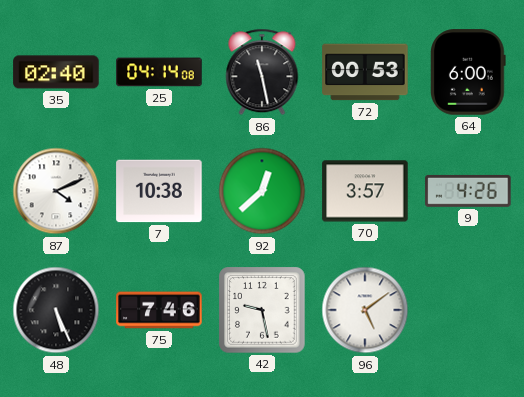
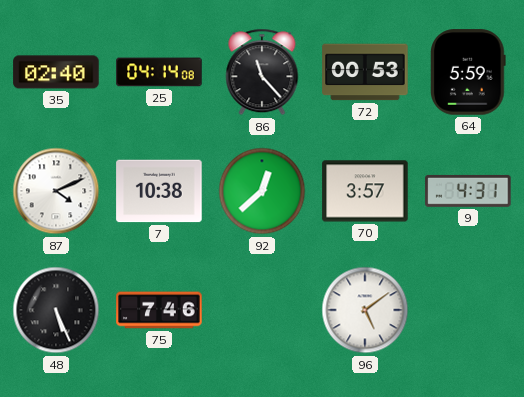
86: 11:28 -> 11:23 (262, 72)
64: 6:00 -> 5:59 (469, 72)
9: 4:26 -> 4:31 (468, 191)
42: 9:28 -> none (262, 310)
